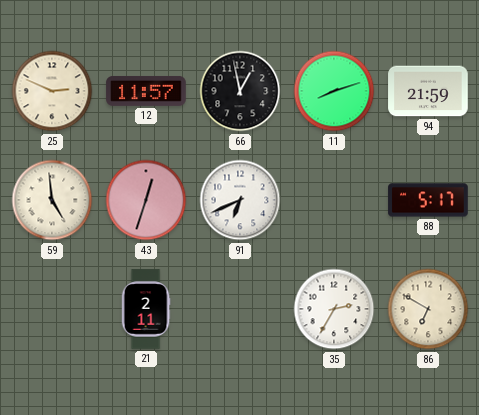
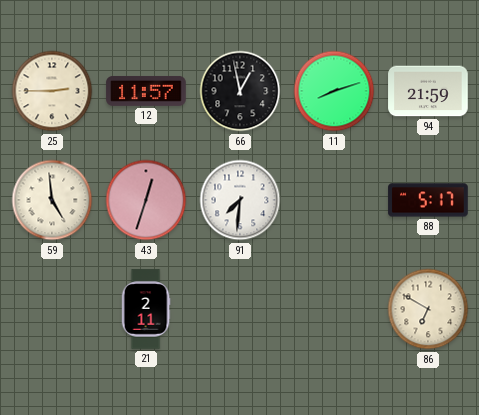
25: 2:49 -> 2:45 (52, 91)
91: 6:41 -> 7:31 (240, 200)
35: 2:35 -> none (334, 309)
